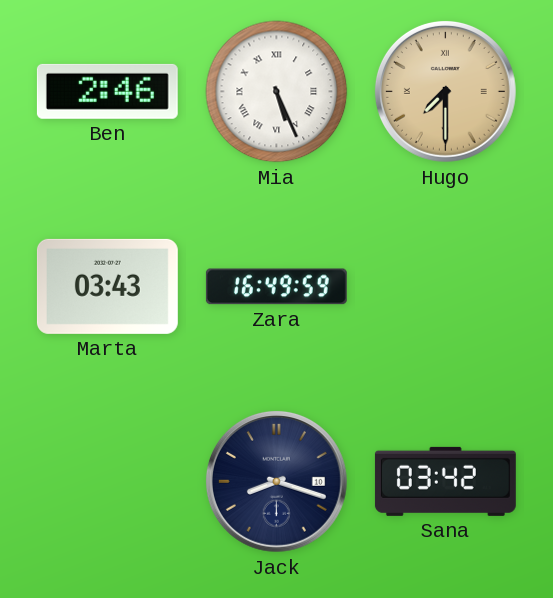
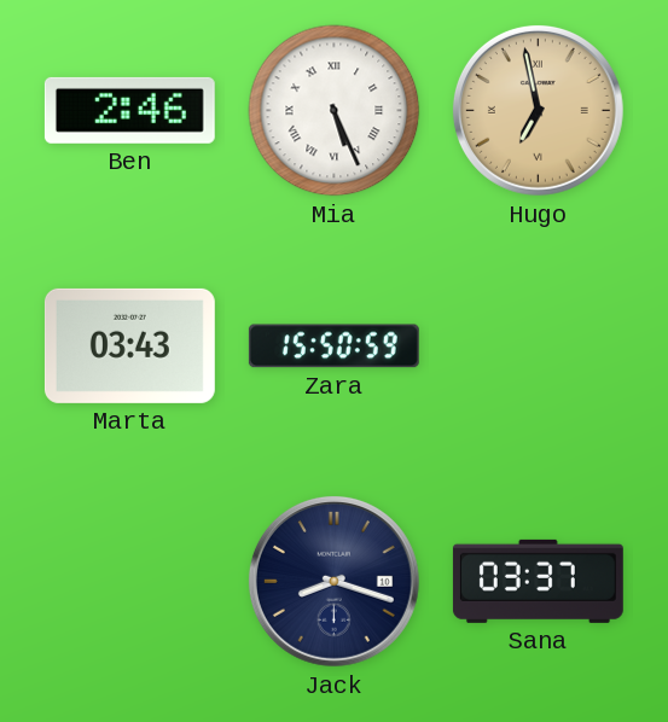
Hugo: 7:30 -> 6:58 (538, 110)
Zara: 16:49 -> 15:50 (333, 347)
Sana: 03:42 -> 03:37 (538, 581)
